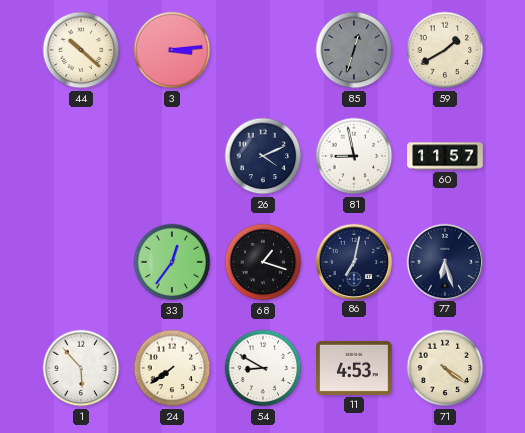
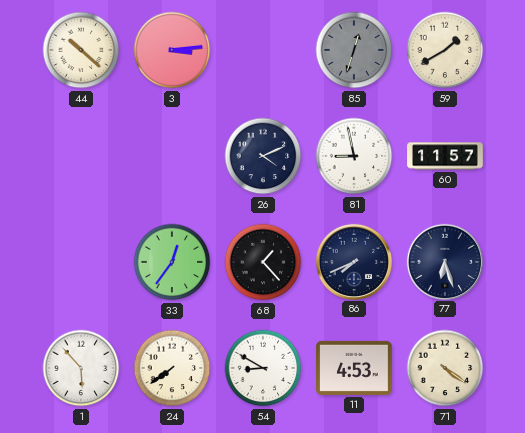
68: 1:18 -> 1:23 (263, 262)
86: 7:02 -> 7:41 (353, 261)
